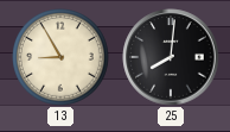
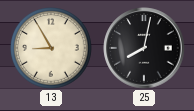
25: 8:01 -> 8:02 (144, 48)
